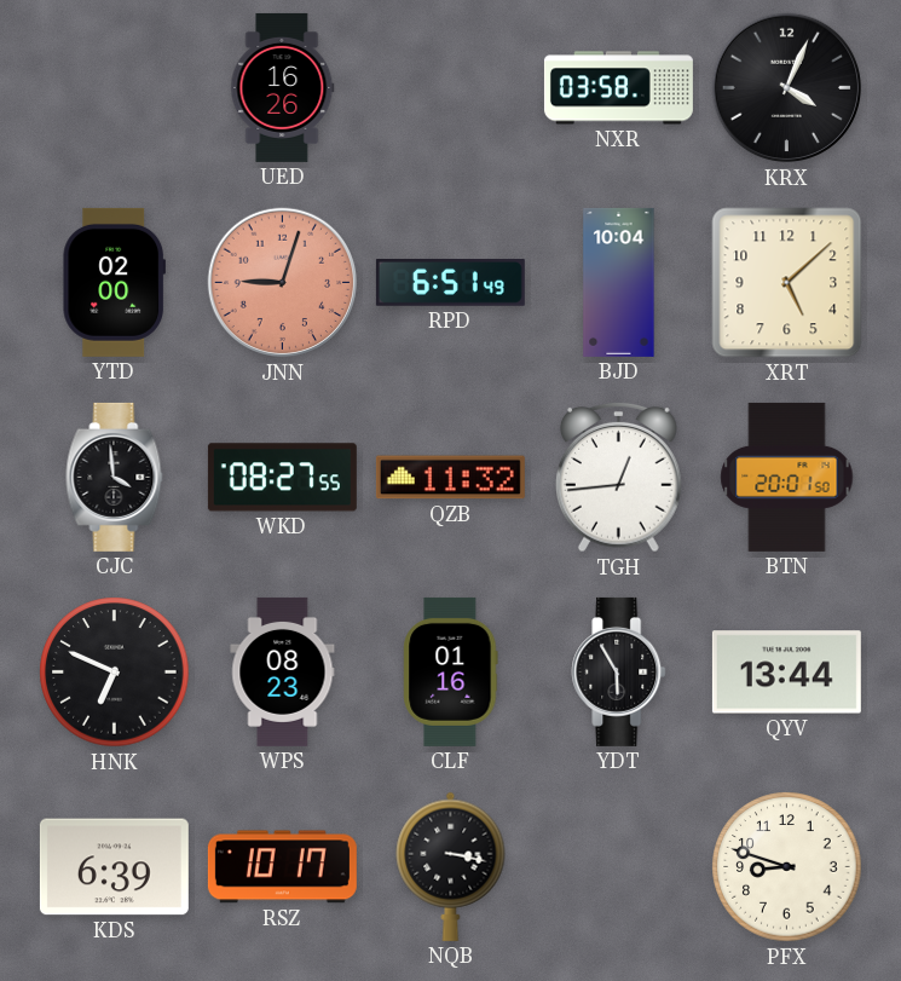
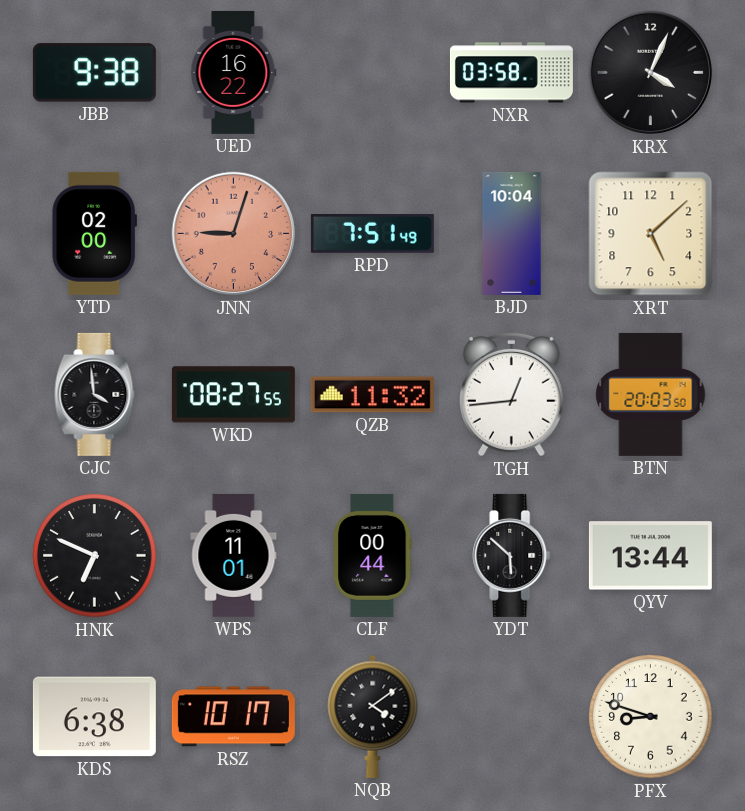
JBB: none -> 9:38 (94, 73)
UED: 16:26 -> 16:22 (234, 72)
RPD: 6:51 -> 7:51 (372, 234)
BTN: 20:01 -> 20:03 (651, 394)
WPS: 08:23 -> 11:01 (234, 555)
CLF: 01:16 -> 00:44 (373, 555)
YDT: 5:55 -> 5:52 (512, 555)
KDS: 6:39 -> 6:38 (94, 717)
NQB: 3:17 -> 4:09 (373, 716)
